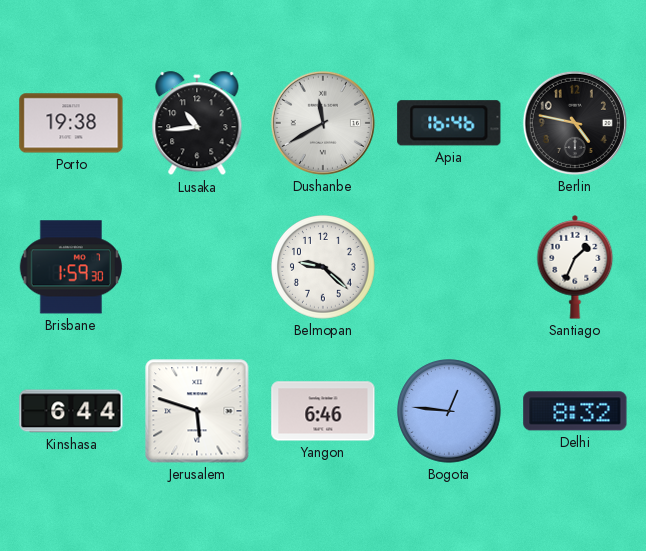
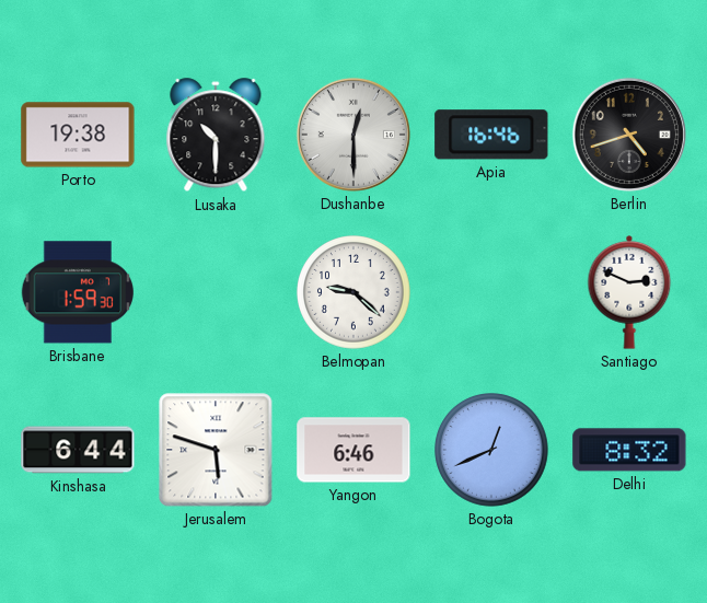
Lusaka: 10:44 -> 10:30 (216, 136)
Dushanbe: 11:40 -> 12:30 (353, 135)
Berlin: 4:47 -> 4:42 (629, 135)
Santiago: 1:34 -> 2:49 (629, 293)
Bogota: 12:46 -> 12:41 (492, 451)
